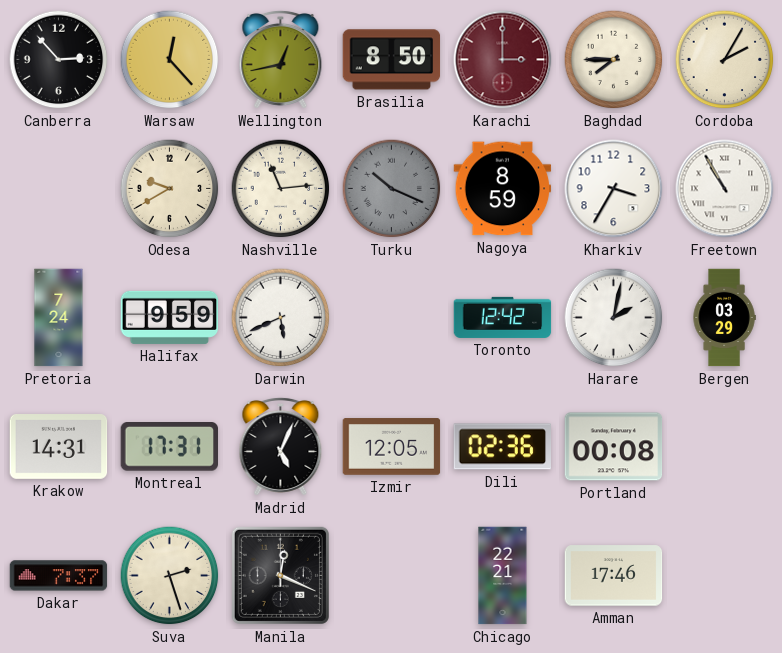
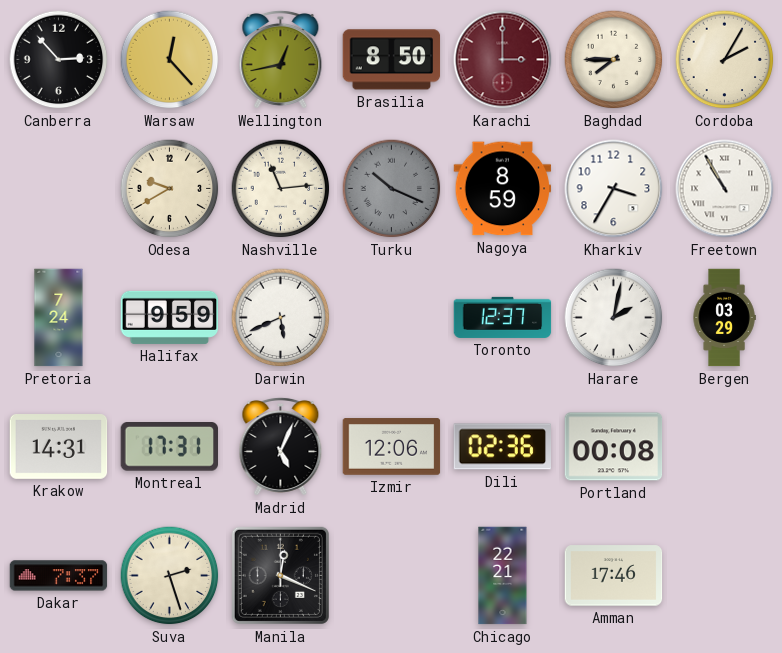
Toronto: 12:42 -> 12:37 (503, 317)
Izmir: 12:05 -> 12:06 (392, 447)
